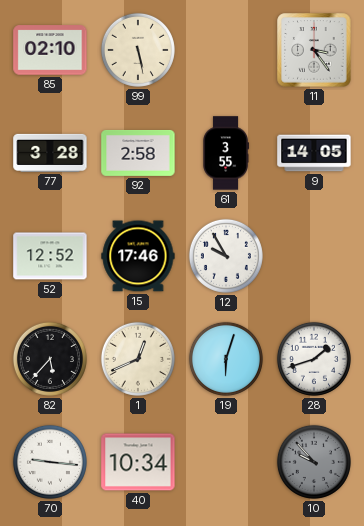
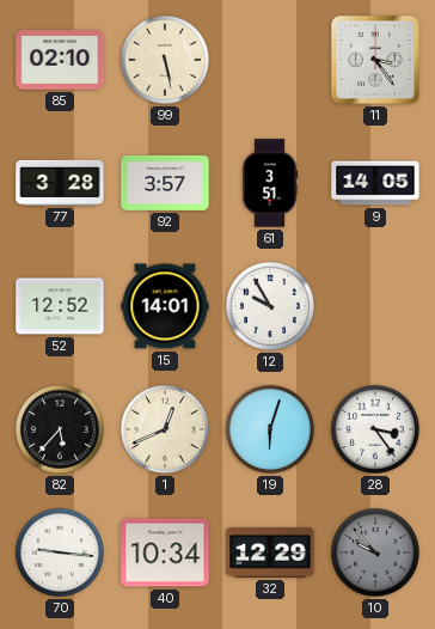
92: 2:58 -> 3:57 (165, 183)
61: 3:55 -> 3:51 (270, 183)
15: 17:46 -> 14:01 (165, 306)
28: 1:42 -> 3:24 (375, 429)
32: none -> 12:29 (270, 552)
